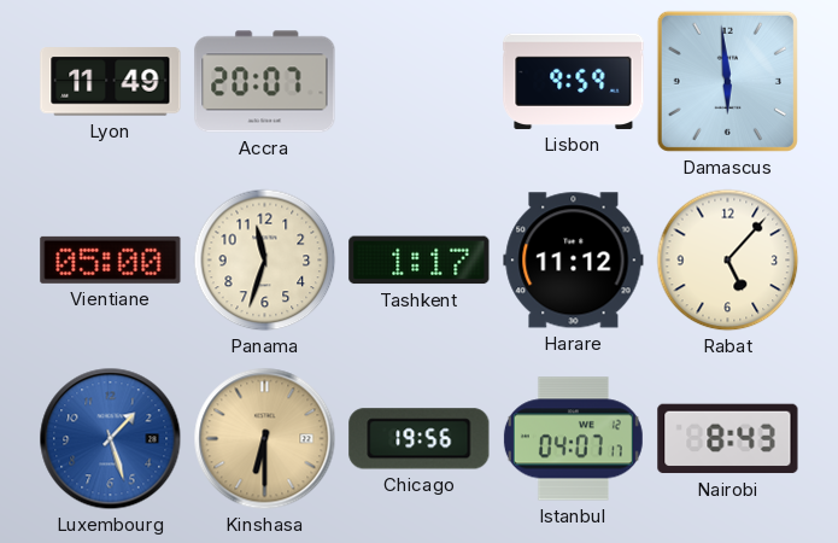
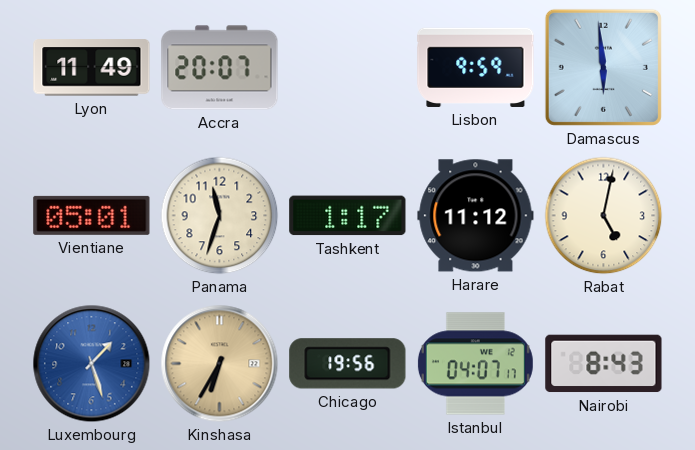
Vientiane: 05:00 -> 05:01 (92, 215)
Rabat: 5:07 -> 5:02 (604, 216)
Kinshasa: 6:30 -> 6:35 (220, 364)
